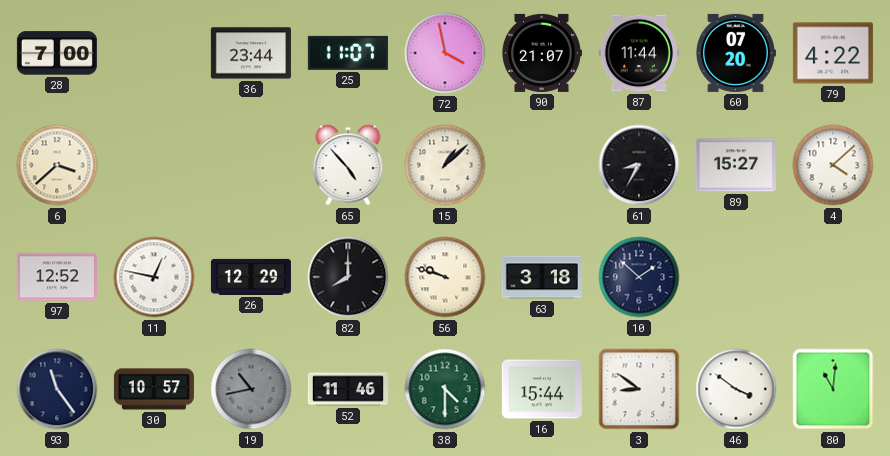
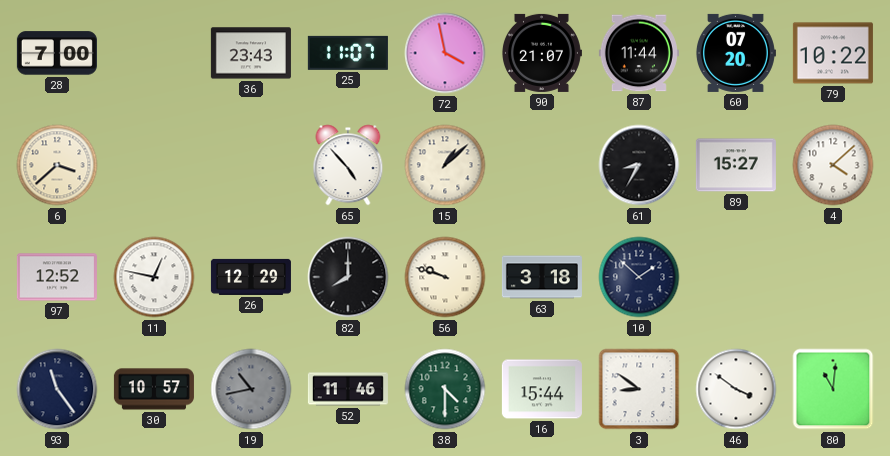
36: 23:44 -> 23:43 (251, 53)
79: 4:22 -> 10:22 (833, 53)
